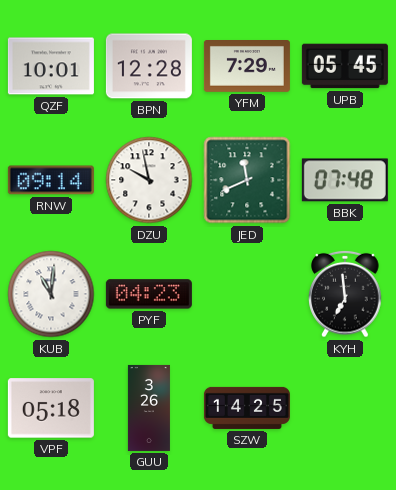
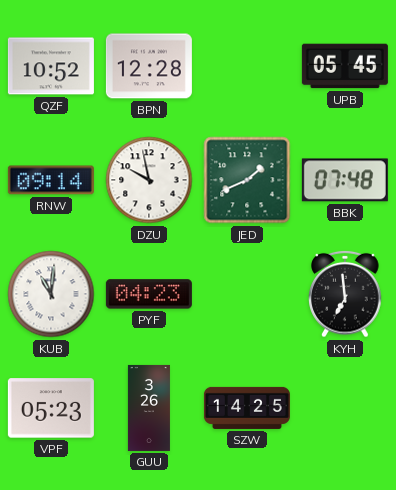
QZF: 10:01 -> 10:52 (51, 66)
YFM: 7:29 -> none (247, 67)
JED: 11:41 -> 1:41 (247, 180)
VPF: 05:18 -> 05:23 (51, 408)
